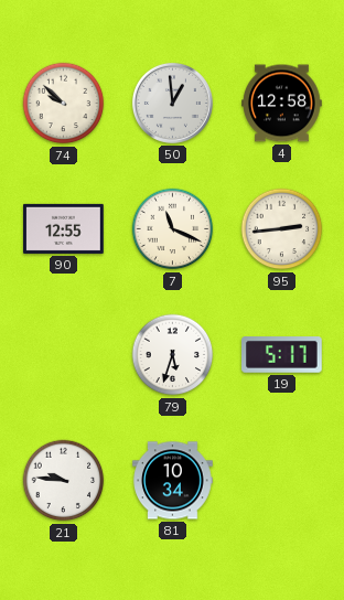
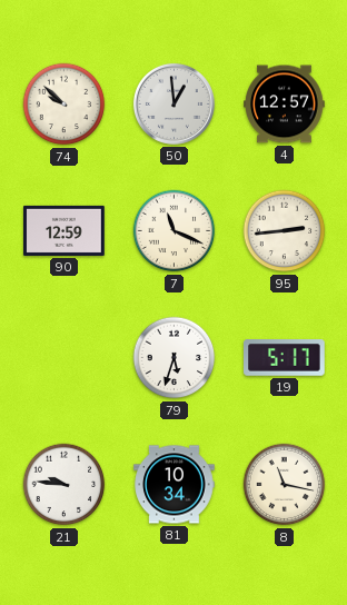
4: 12:58 -> 12:57 (285, 105)
90: 12:55 -> 12:59 (65, 230)
8: none -> 11:17 (285, 485)
